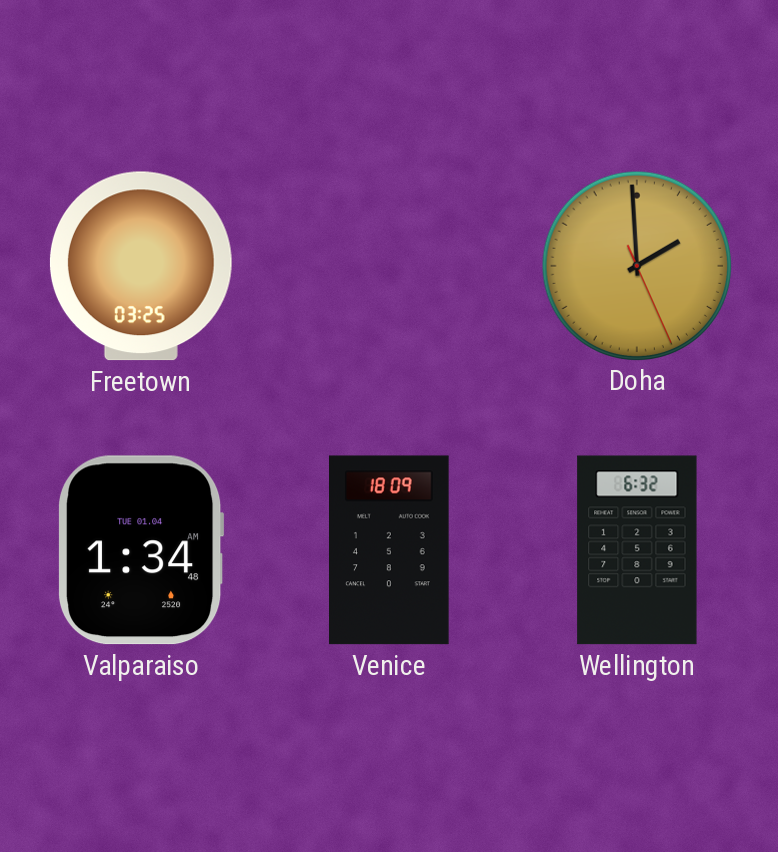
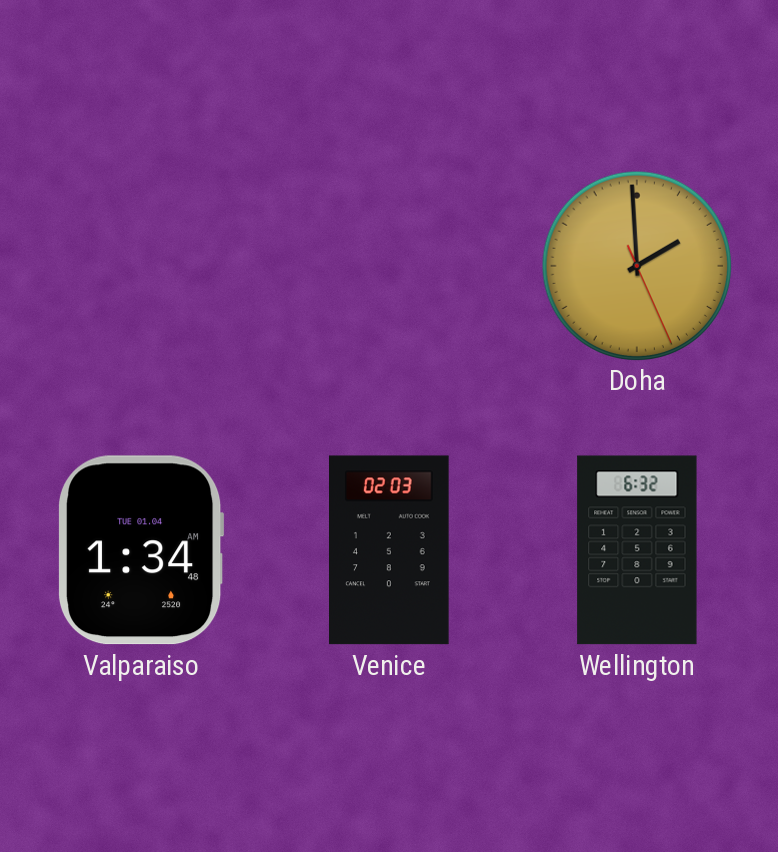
Freetown: 03:25 -> none (141, 266)
Venice: 18:09 -> 02:03 (389, 550)
